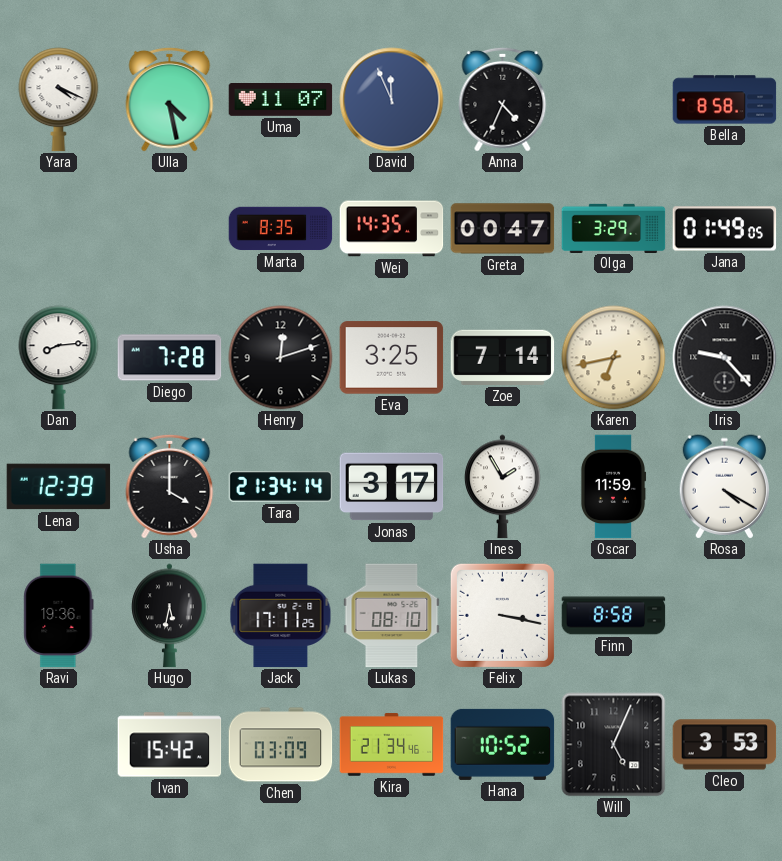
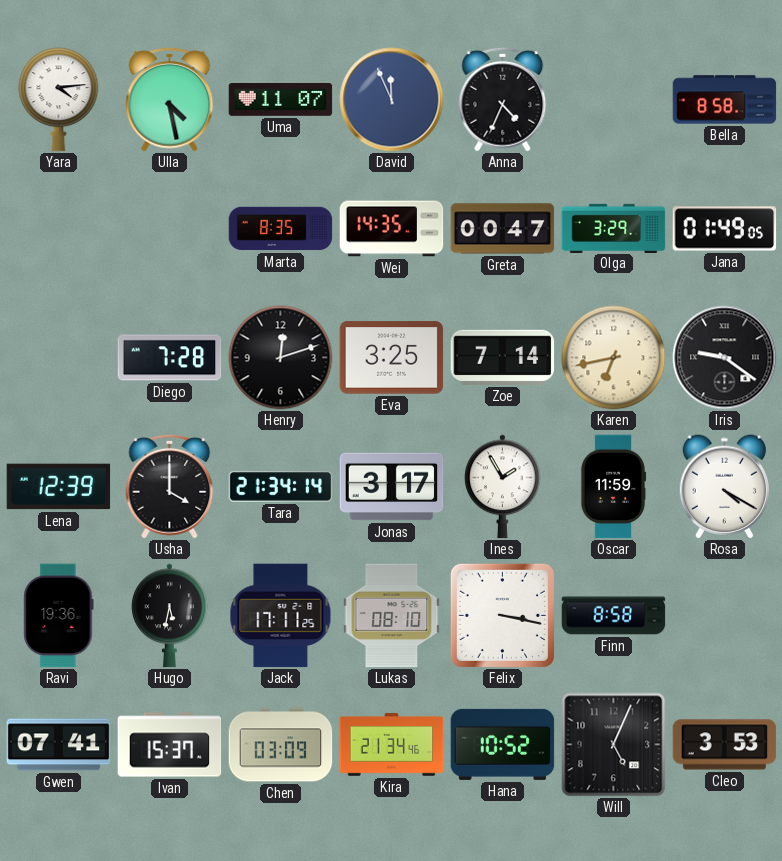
Yara: 4:19 -> 4:14 (59, 100)
Dan: 8:14 -> none (59, 358)
Iris: 9:23 -> 9:21 (725, 358)
Gwen: none -> 07:41 (59, 745)
Ivan: 15:42 -> 15:37 (170, 745)
